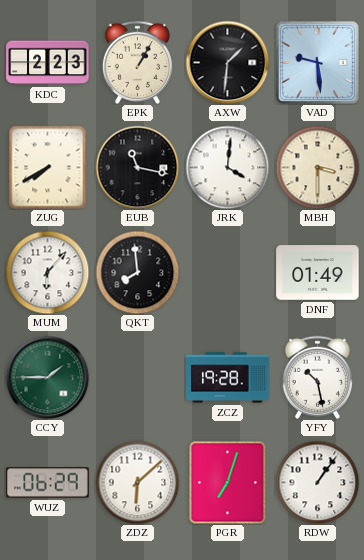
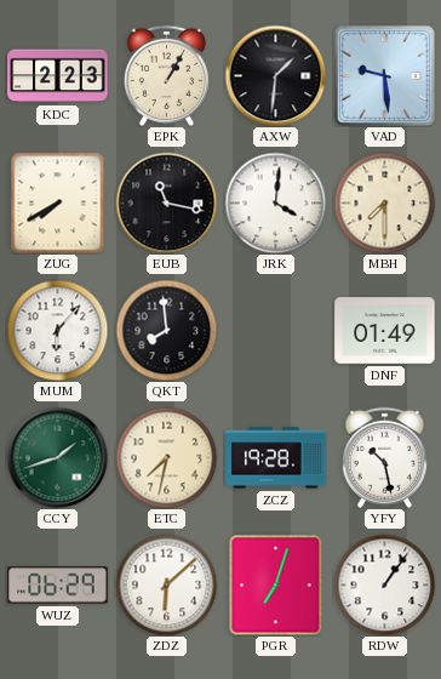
MBH: 3:30 -> 7:30 (384, 202)
CCY: 1:45 -> 1:42 (57, 457)
ETC: none -> 7:32 (166, 457)
